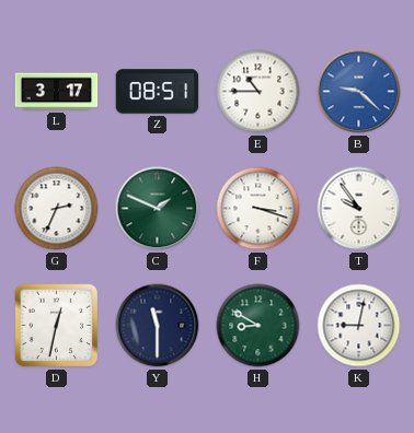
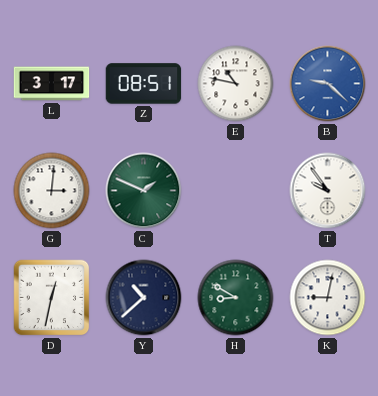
E: 10:45 -> 10:47 (236, 84)
G: 2:34 -> 3:01 (52, 191)
F: 3:18 -> none (258, 209)
Y: 11:30 -> 10:38 (144, 298)
